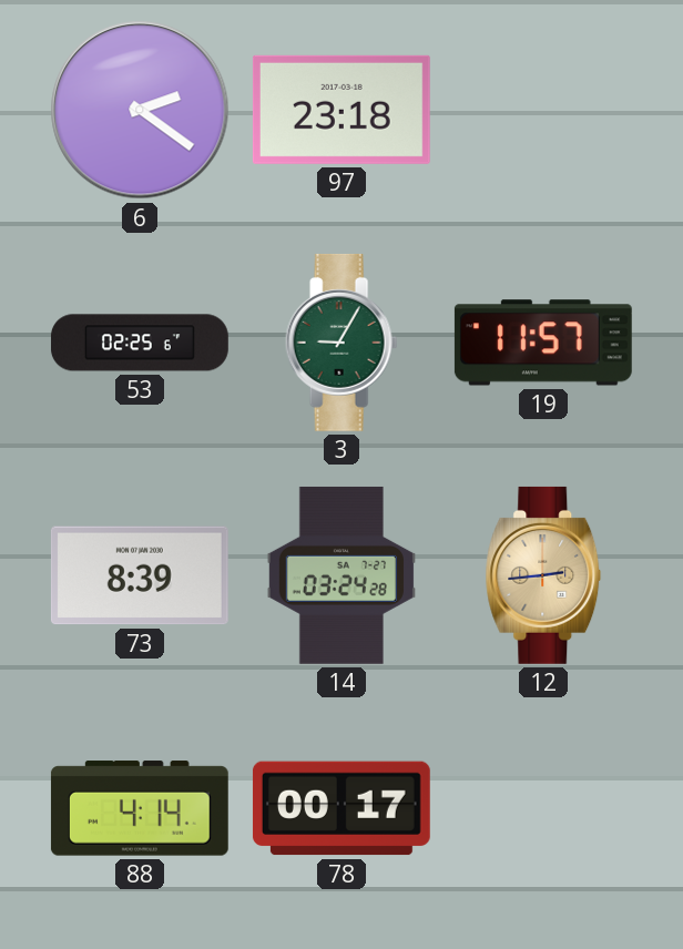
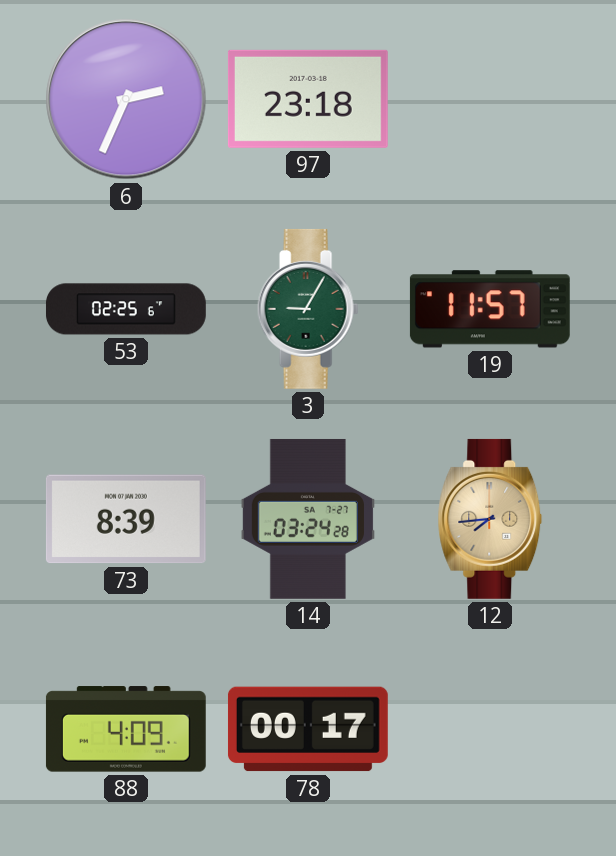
6: 2:21 -> 2:34 (126, 99)
12: 2:44 -> 7:44 (490, 519)
88: 4:14 -> 4:09 (126, 729)
